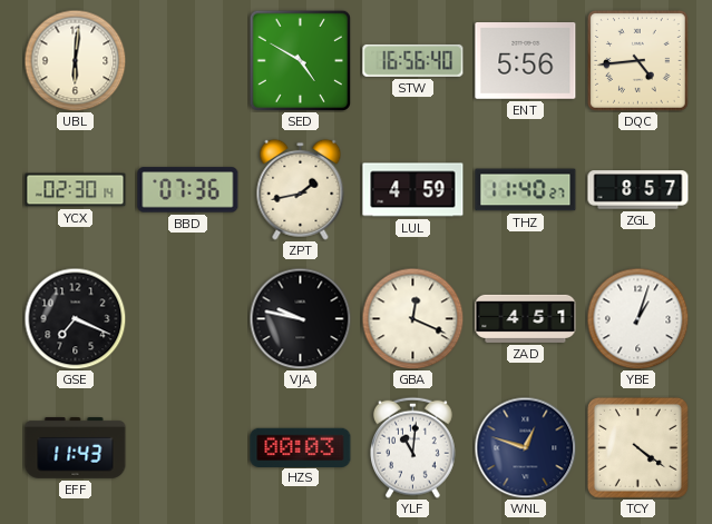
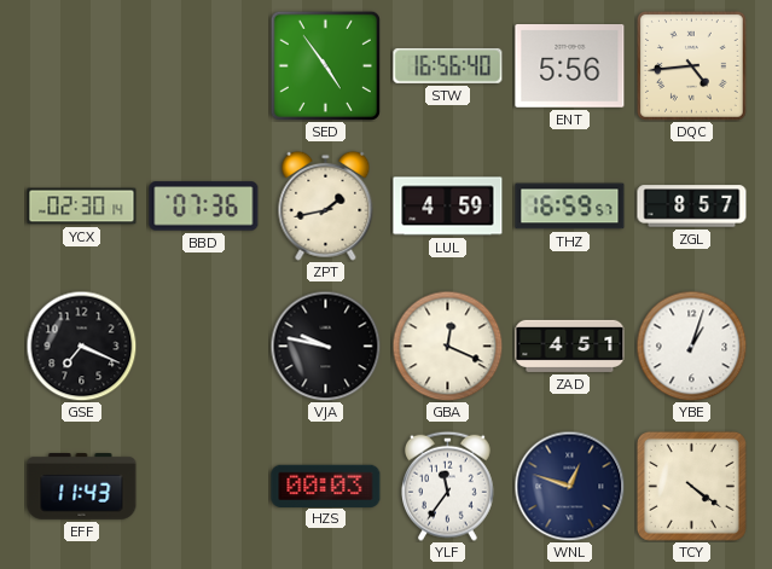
UBL: 6:01 -> none (75, 60)
SED: 4:50 -> 4:54 (325, 65)
THZ: 11:40 -> 16:59 (570, 207)
YLF: 11:01 -> 11:36 (448, 486)
